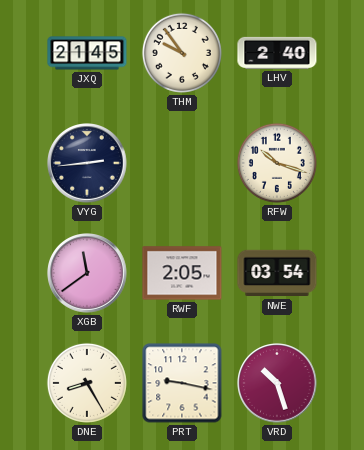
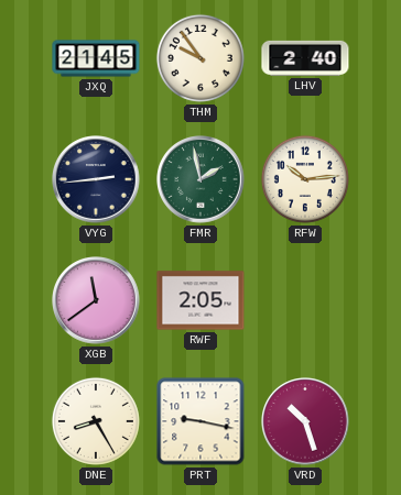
FMR: none -> 1:58 (201, 179)
RFW: 10:18 -> 10:14 (305, 179)
NWE: 03:54 -> none (277, 273)
